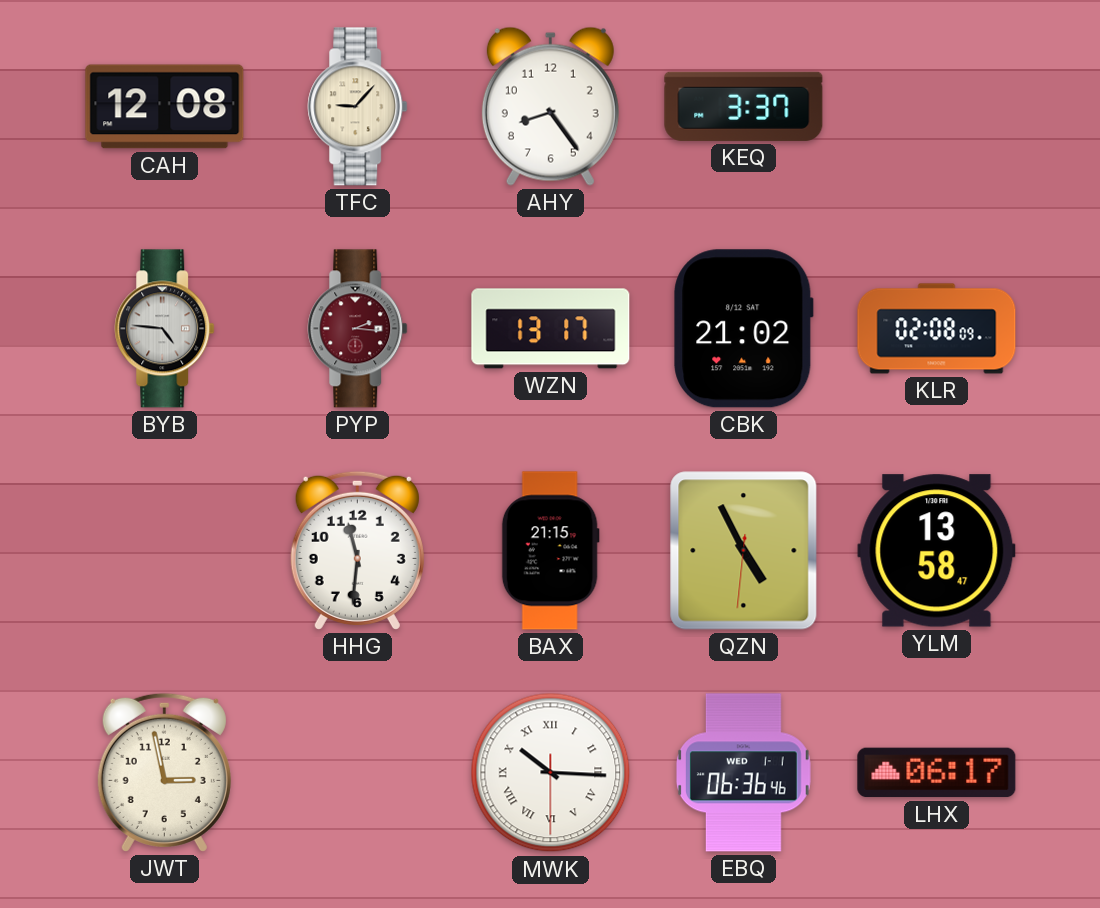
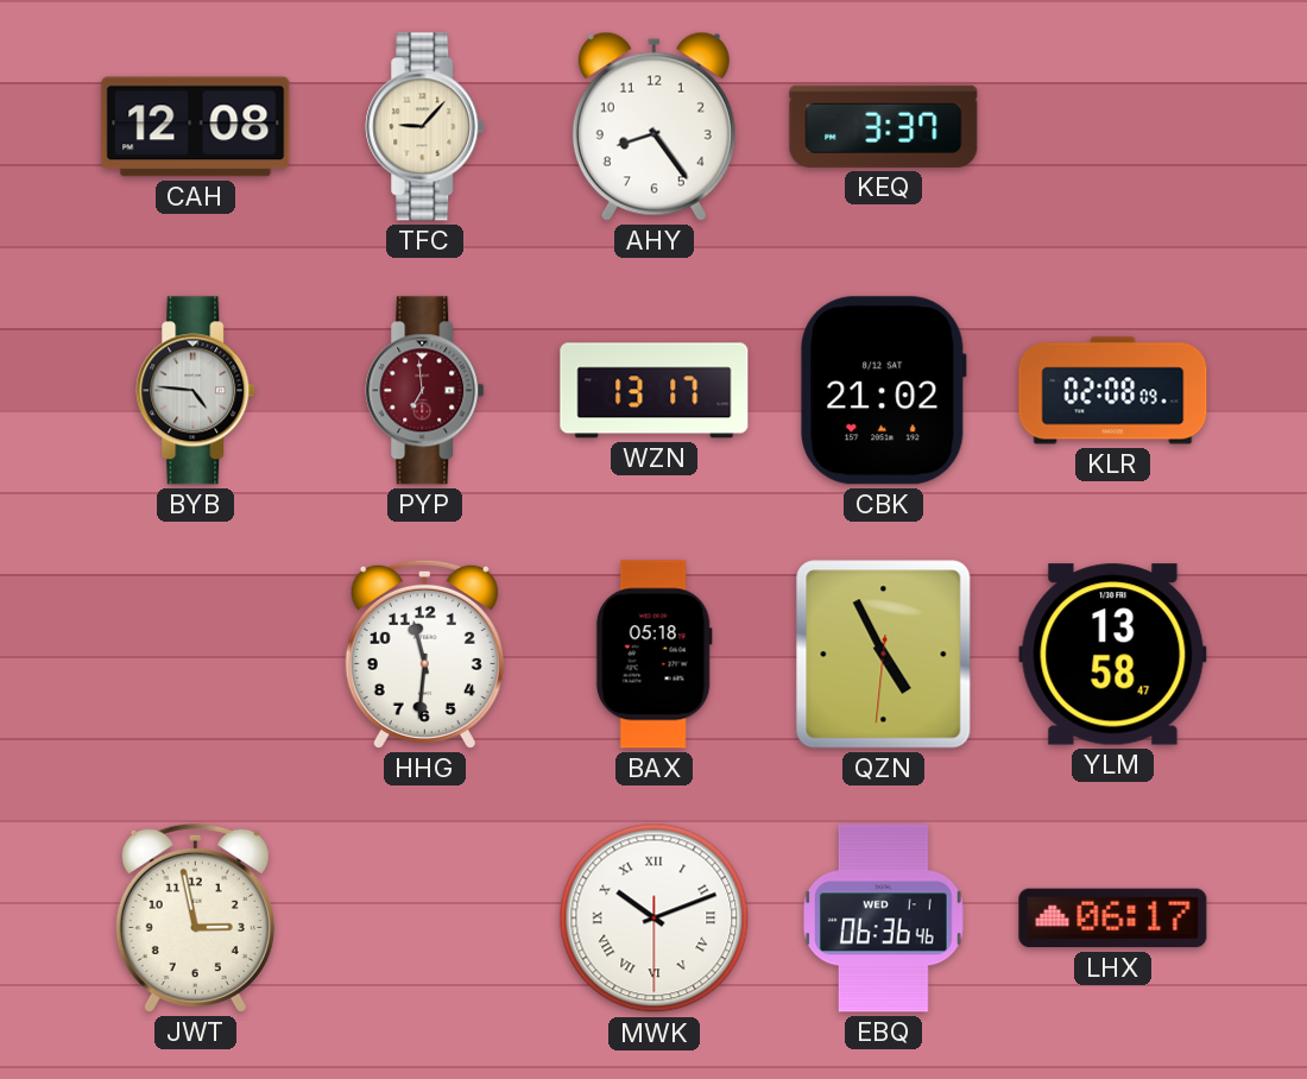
PYP: 2:16 -> 6:59 (425, 391)
BAX: 21:15 -> 05:18 (653, 655)
MWK: 10:15 -> 10:11 (655, 919)
